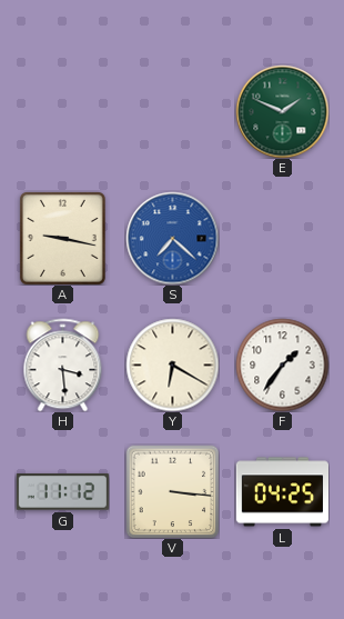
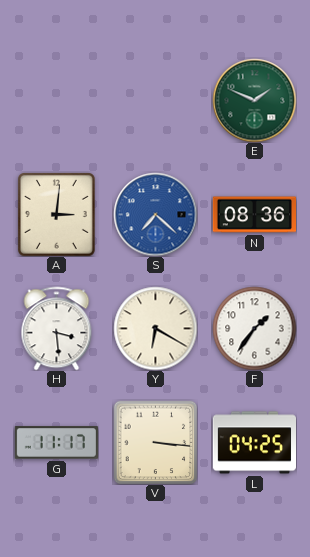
A: 9:17 -> 3:01 (56, 214)
N: none -> 08:36 (254, 215)
G: 11:12 -> 11:17 (56, 443)
